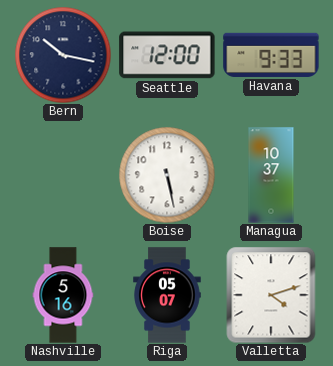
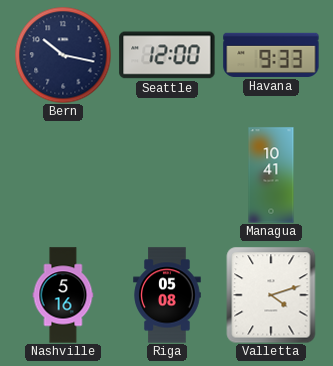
Boise: 5:28 -> none (167, 175)
Managua: 10:37 -> 10:41 (271, 175)
Riga: 05:07 -> 05:08 (167, 295)
